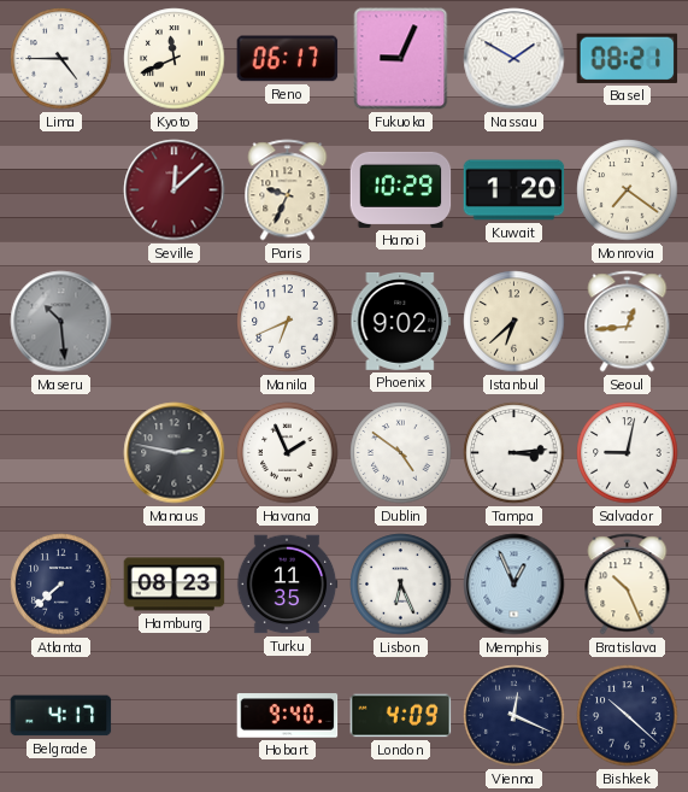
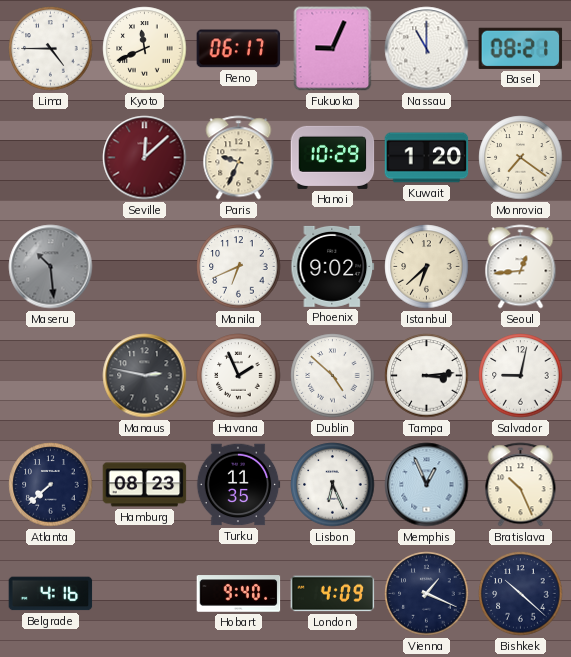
Nassau: 1:50 -> 11:00 (427, 49)
Dublin: 4:51 -> 4:52 (333, 376)
Belgrade: 4:17 -> 4:16 (51, 594)
Vienna: 12:19 -> 1:19 (427, 594)
